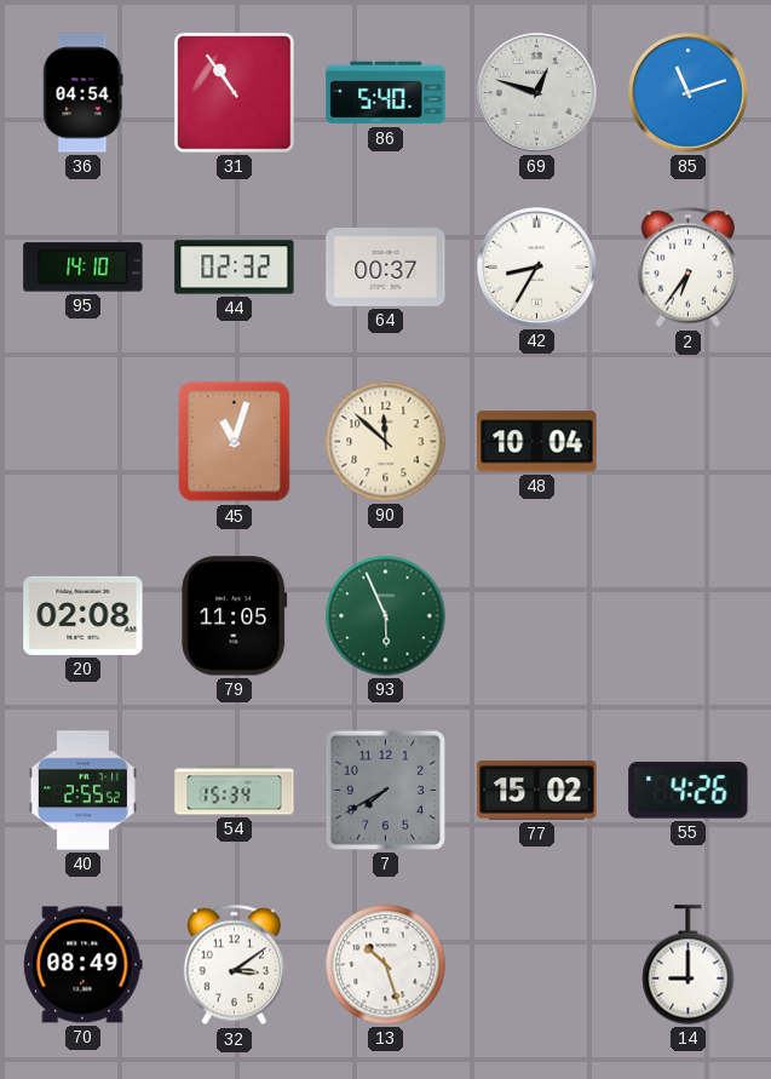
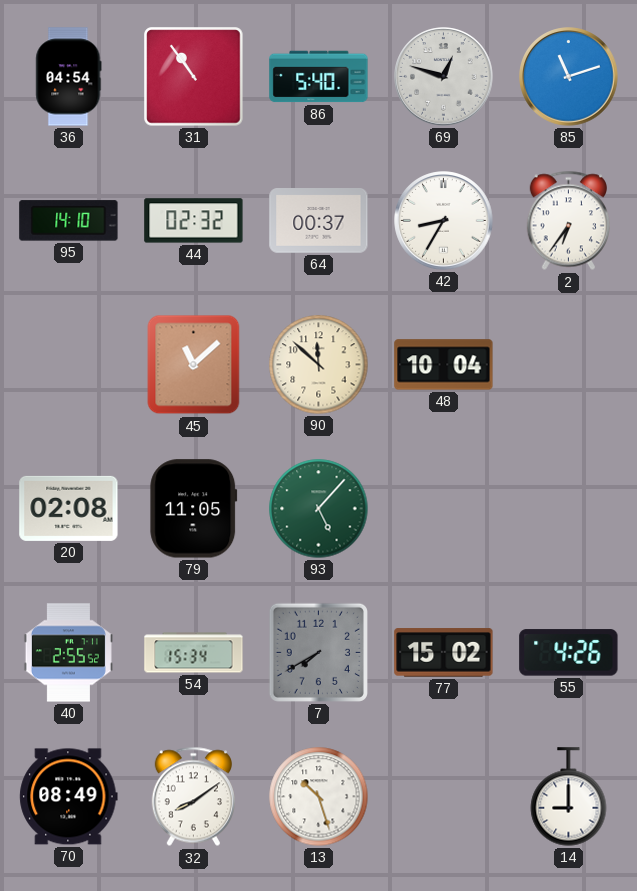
45: 11:03 -> 11:08 (194, 365)
93: 5:56 -> 5:07 (319, 509)
32: 3:09 -> 8:09 (193, 797)
